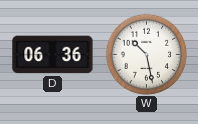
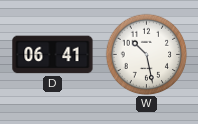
D: 06:36 -> 06:41 (53, 55)
